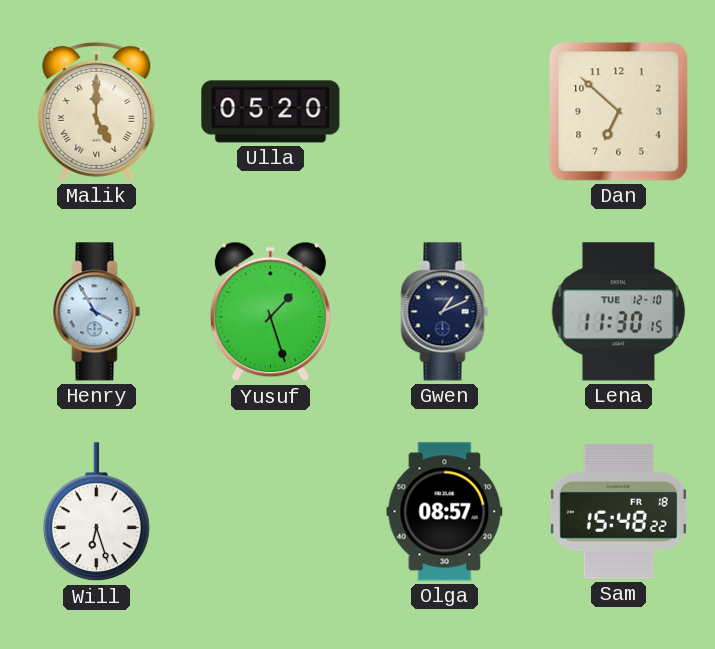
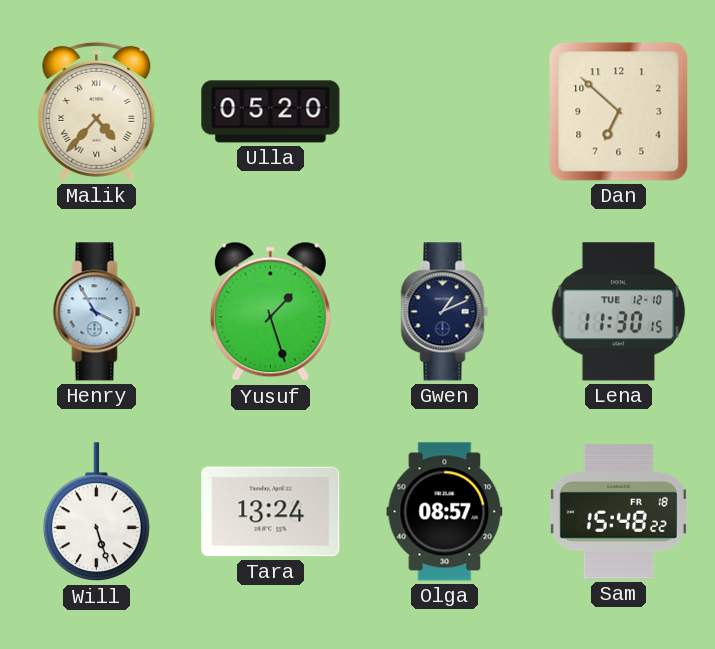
Malik: 5:00 -> 4:37 (97, 111)
Will: 6:27 -> 5:27 (96, 512)
Tara: none -> 13:24 (271, 512)
